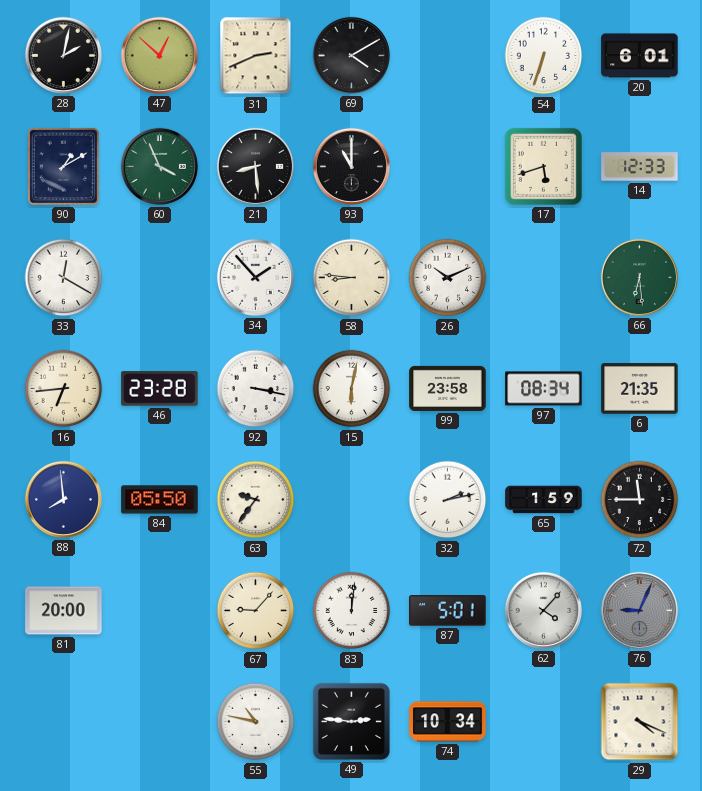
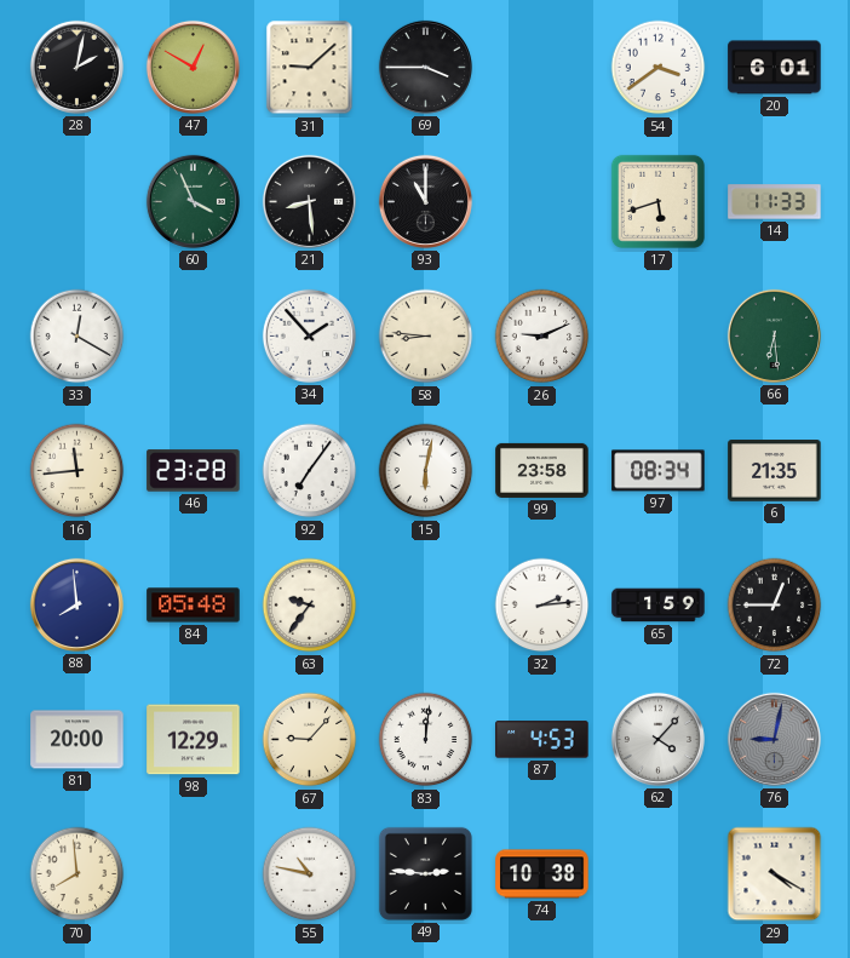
47: 12:52 -> 12:50 (193, 67)
31: 2:41 -> 9:08 (310, 68)
69: 4:10 -> 3:45 (425, 67)
54: 6:33 -> 3:39 (659, 68)
90: 1:10 -> none (63, 166)
14: 12:33 -> 11:33 (775, 202)
26: 10:11 -> 9:11 (542, 337)
16: 6:44 -> 11:44 (77, 471)
92: 3:17 -> 7:06 (310, 471)
84: 05:50 -> 05:48 (194, 606)
32: 2:13 -> 2:14 (542, 606)
72: 11:45 -> 12:45 (775, 606)
98: none -> 12:29 (194, 740)
87: 5:01 -> 4:53 (542, 740)
76: 9:04 -> 9:02 (774, 739)
70: none -> 7:59 (77, 874)
74: 10:34 -> 10:38 (542, 874)
29: 4:19 -> 4:20 (775, 874)
